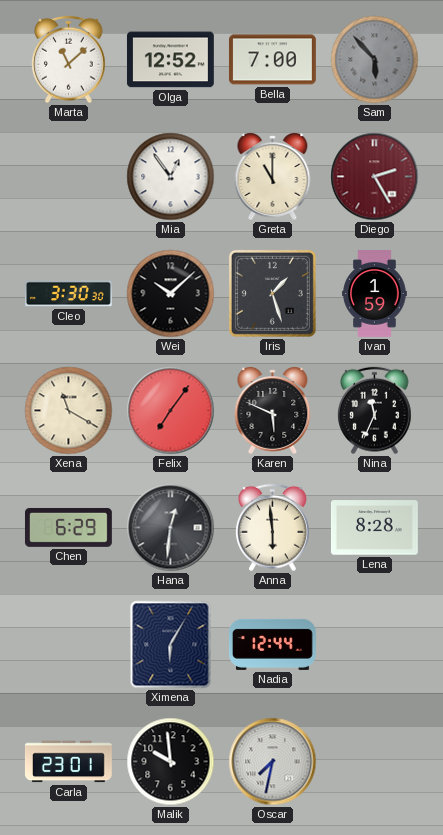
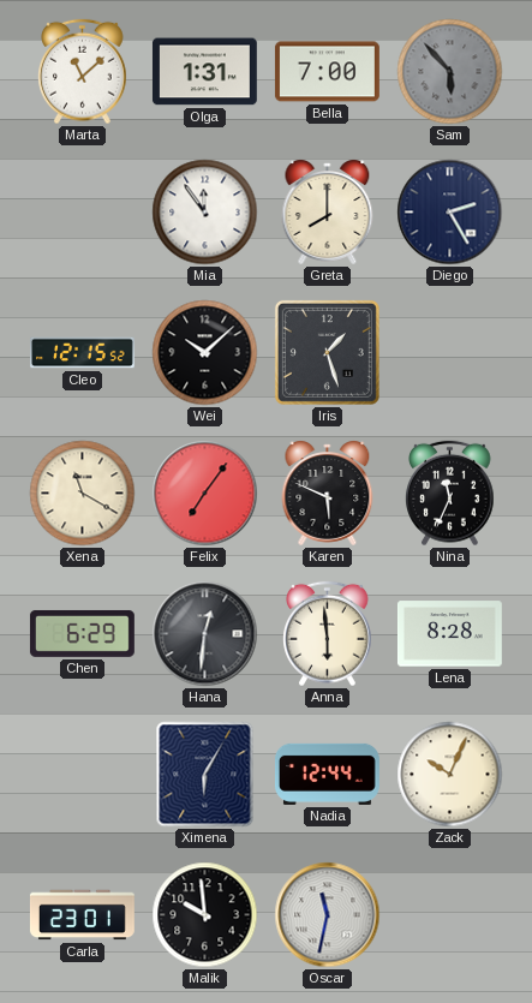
Olga: 12:52 -> 1:31 (204, 72)
Mia: 12:54 -> 11:54 (205, 213)
Greta: 11:00 -> 8:00 (328, 211)
Diego dial: burgundy -> navy (450, 213)
Cleo: 3:30 -> 12:15 (83, 353)
Ivan: 1:59 -> none (375, 294)
Zack: none -> 10:04 (450, 775)
Oscar: 7:32 -> 11:32 (328, 915)
